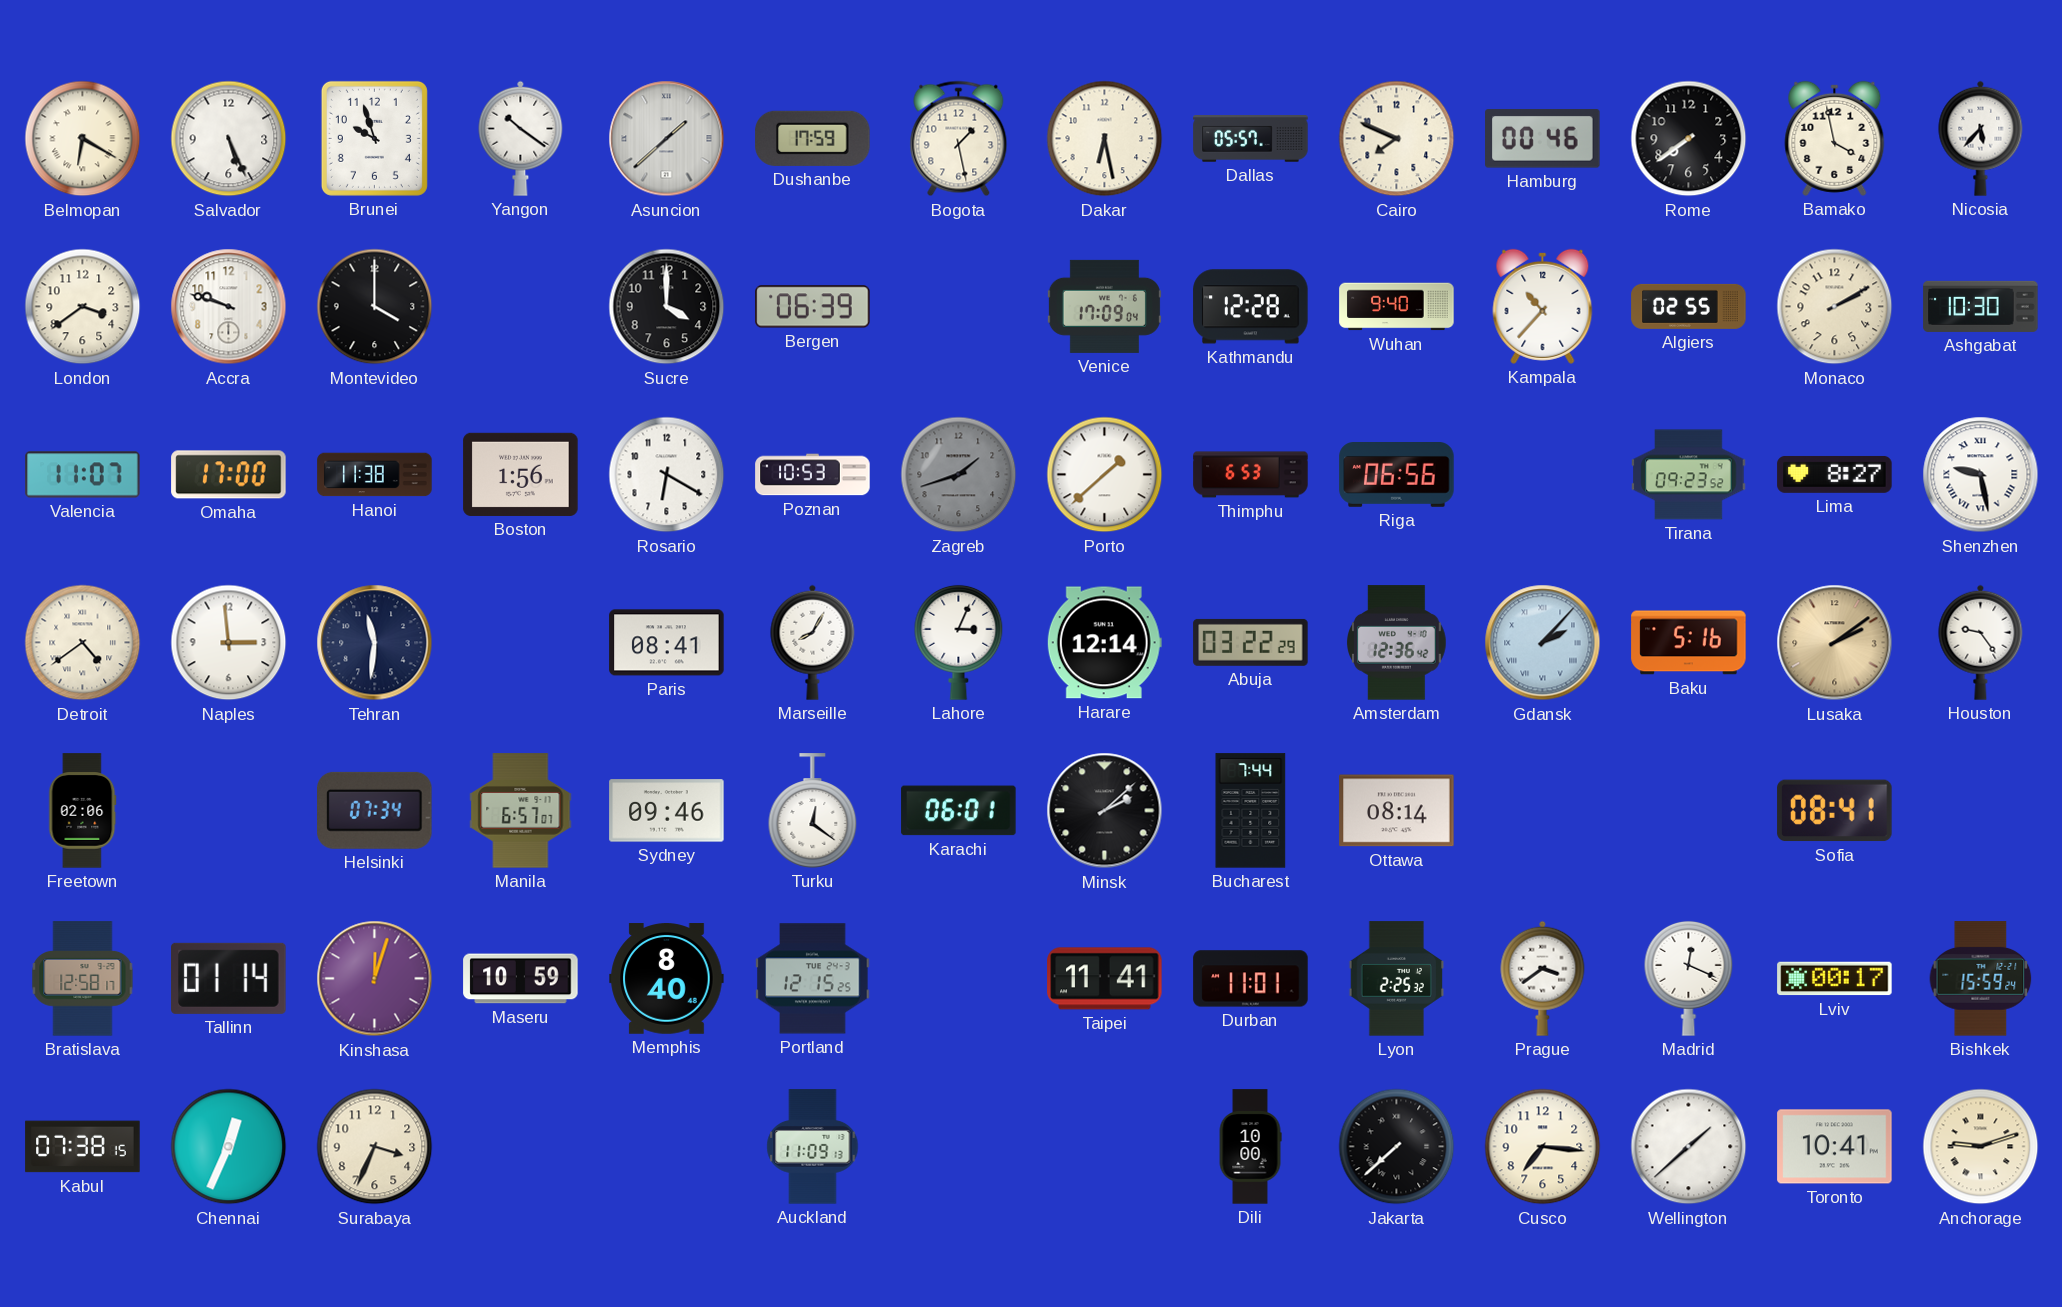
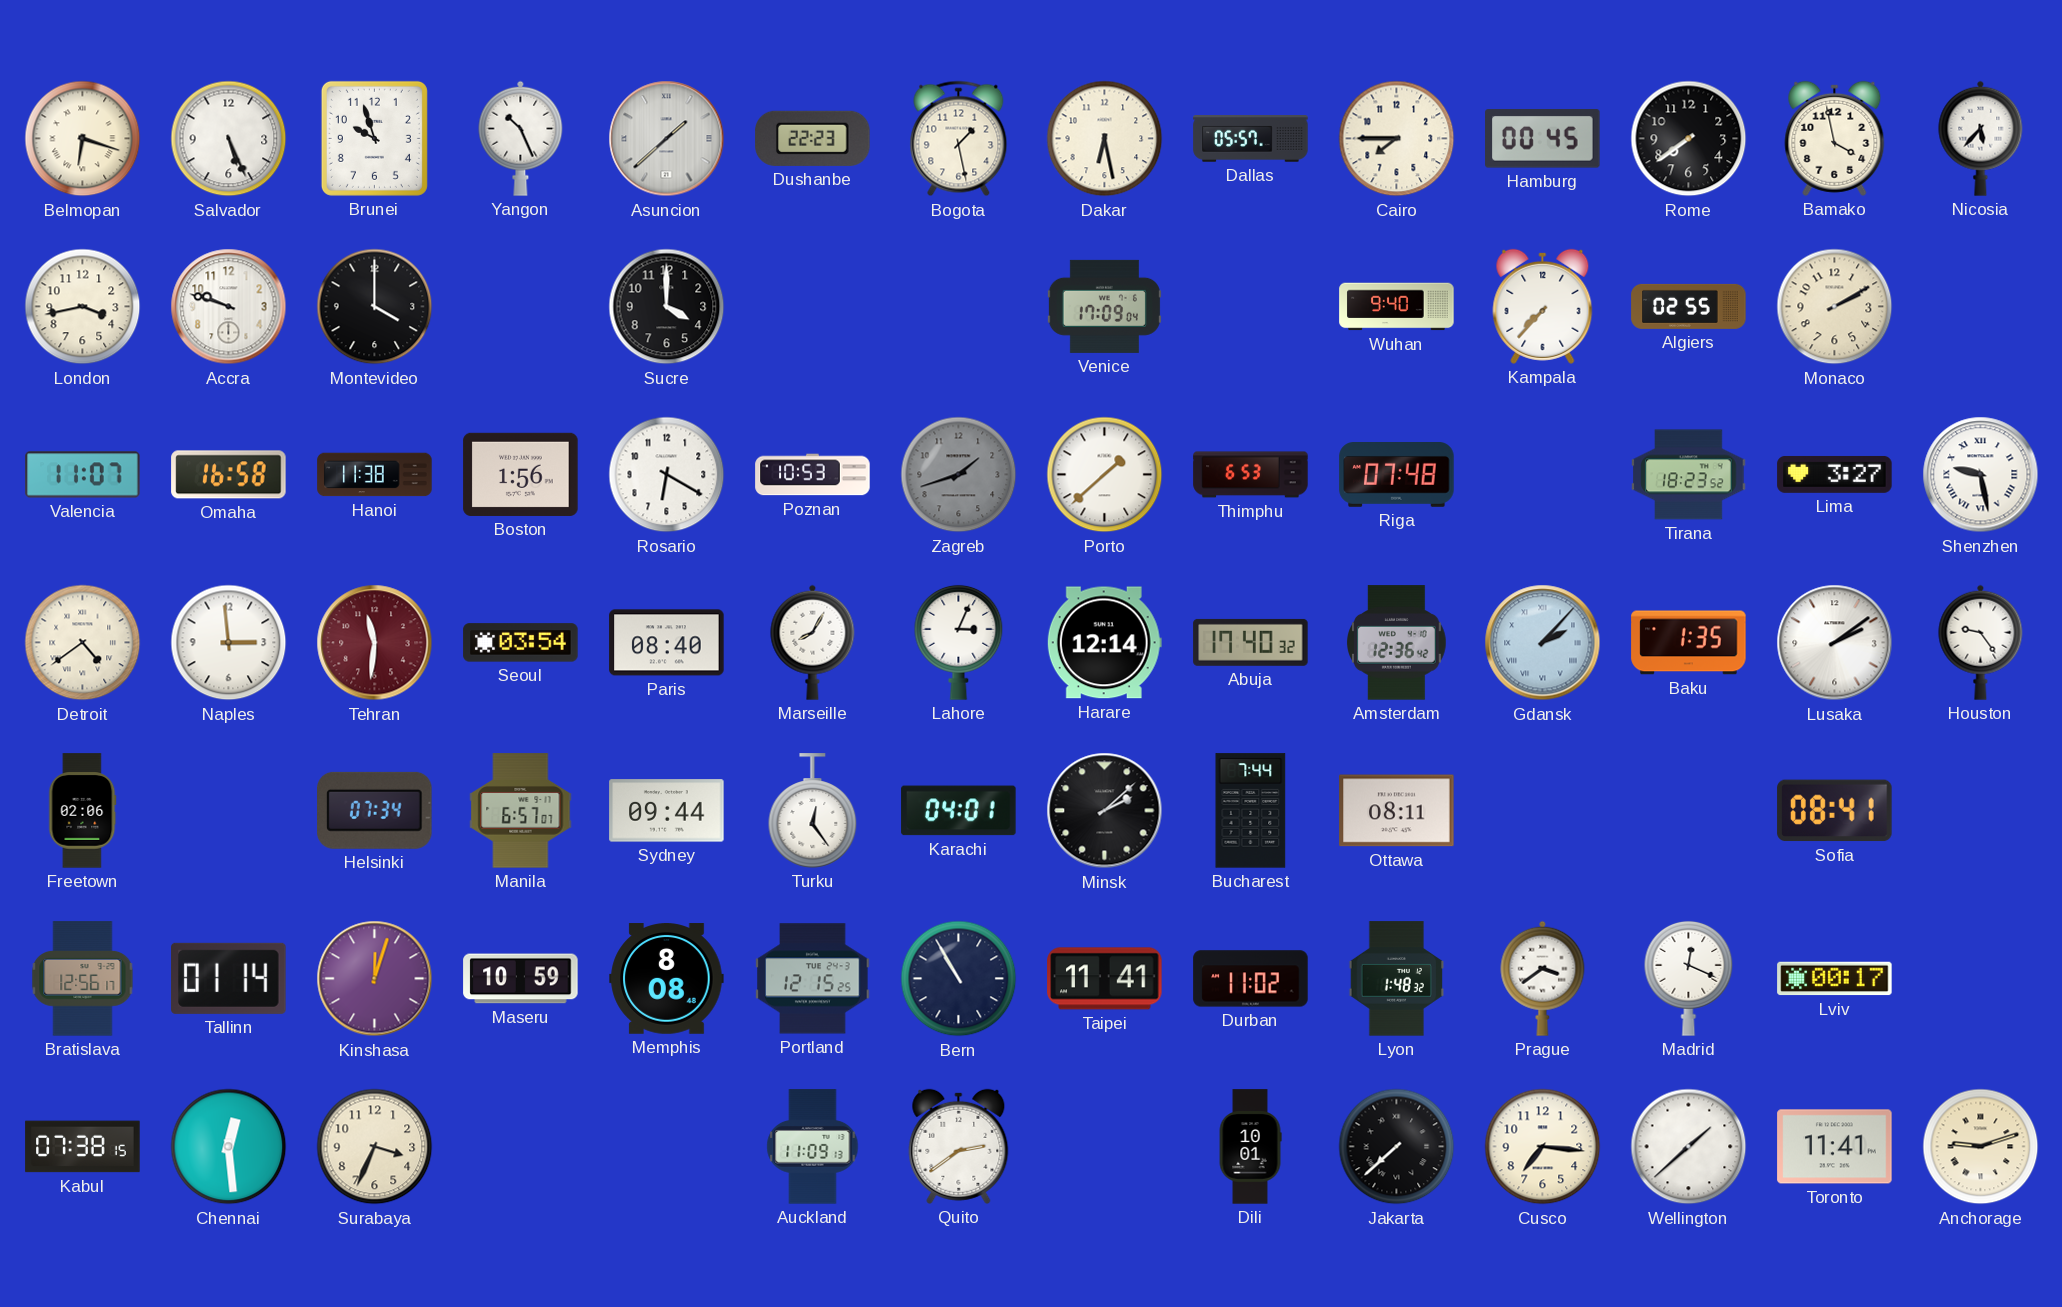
Belmopan: 6:20 -> 6:18 (83, 139)
Yangon: 10:21 -> 10:26 (521, 138)
Dushanbe: 17:59 -> 22:23 (813, 138)
Cairo: 7:49 -> 7:45 (1397, 139)
Hamburg: 00:46 -> 00:45 (1543, 139)
London: 3:39 -> 3:43 (83, 307)
Bergen: 06:39 -> none (813, 307)
Kathmandu: 12:28 -> none (1251, 307)
Kampala: 10:37 -> 7:37 (1543, 306)
Ashgabat: 10:30 -> none (1981, 306)
Omaha: 17:00 -> 16:58 (229, 475)
Riga: 06:56 -> 07:48 (1397, 475)
Tirana: 09:23 -> 18:23 (1689, 475)
Lima: 8:27 -> 3:27 (1835, 474)
Tehran dial: navy -> burgundy (375, 643)
Seoul: none -> 03:54 (521, 643)
Paris: 08:41 -> 08:40 (667, 643)
Abuja: 03:22 -> 17:40 (1251, 642)
Baku: 5:16 -> 1:35 (1689, 643)
Lusaka dial: champagne -> white (1835, 643)
Sydney: 09:46 -> 09:44 (667, 811)
Turku: 12:21 -> 12:24 (813, 811)
Karachi: 06:01 -> 04:01 (959, 811)
Ottawa: 08:14 -> 08:11 (1397, 811)
Bratislava: 12:58 -> 12:56 (83, 979)
Memphis: 8:40 -> 8:08 (667, 979)
Bern: none -> 10:55 (959, 979)
Durban: 11:01 -> 11:02 (1251, 979)
Lyon: 2:25 -> 1:48 (1396, 979)
Bishkek: 15:59 -> none (1981, 979)
Chennai: 12:34 -> 12:29 (229, 1147)
Quito: none -> 2:39 (959, 1146)
Dili: 10:00 -> 10:01 (1250, 1147)
Toronto: 10:41 -> 11:41 (1835, 1147)
